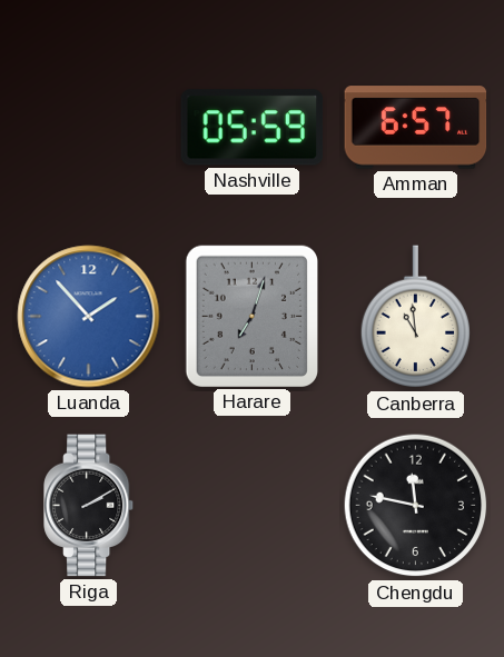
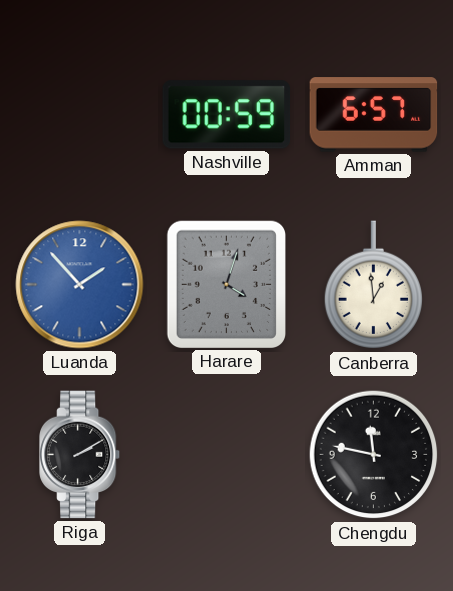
Nashville: 05:59 -> 00:59 (227, 115)
Harare: 7:03 -> 4:03 (226, 284)
Canberra: 10:59 -> 12:59 (374, 285)
